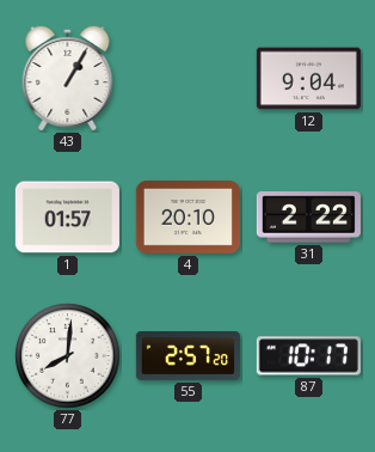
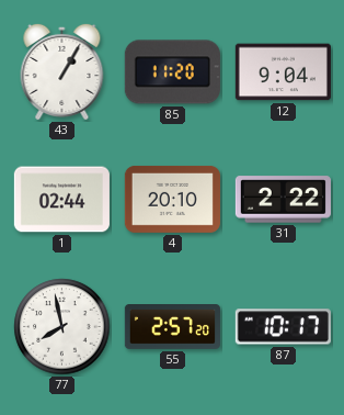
85: none -> 11:20 (172, 72)
1: 01:57 -> 02:44 (61, 200)
77: 8:01 -> 7:58 (62, 327)
